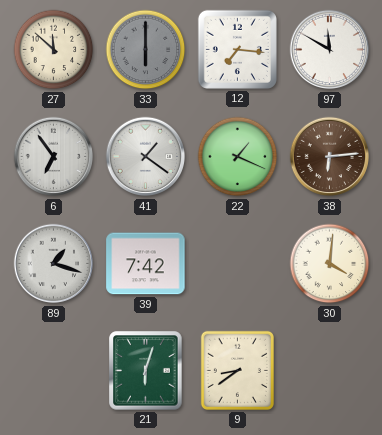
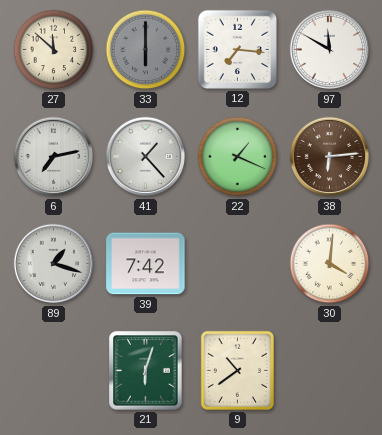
6: 6:54 -> 7:13 (54, 157)
41: 1:21 -> 1:23 (146, 157)
9: 8:39 -> 10:39 (237, 370)
